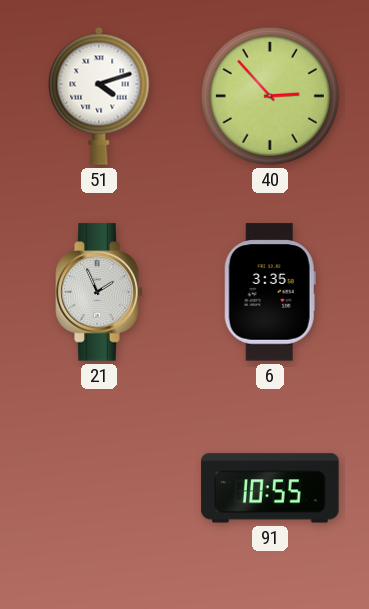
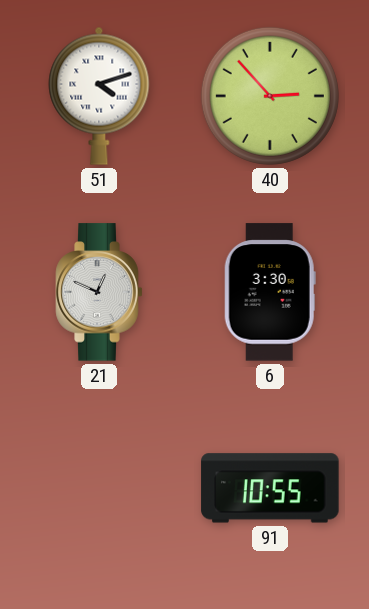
21: 1:56 -> 12:49 (99, 292)
6: 3:35 -> 3:30 (270, 292)
